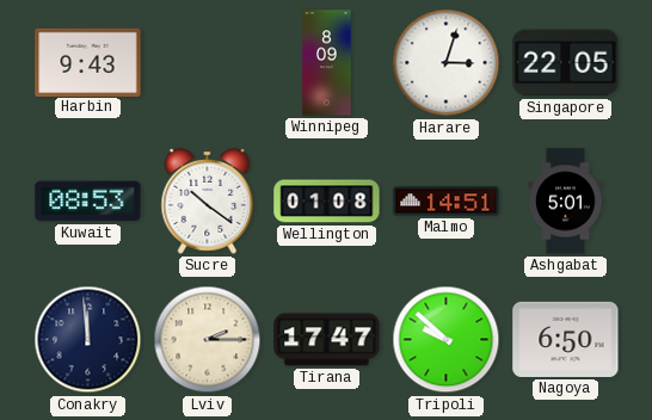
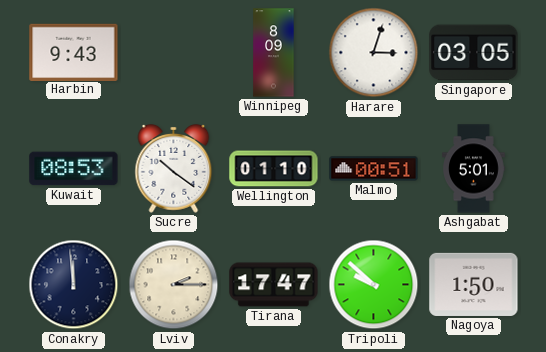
Singapore: 22:05 -> 03:05 (474, 53)
Wellington: 01:08 -> 01:10 (274, 169)
Malmo: 14:51 -> 00:51 (374, 169)
Nagoya: 6:50 -> 1:50 (474, 284)
